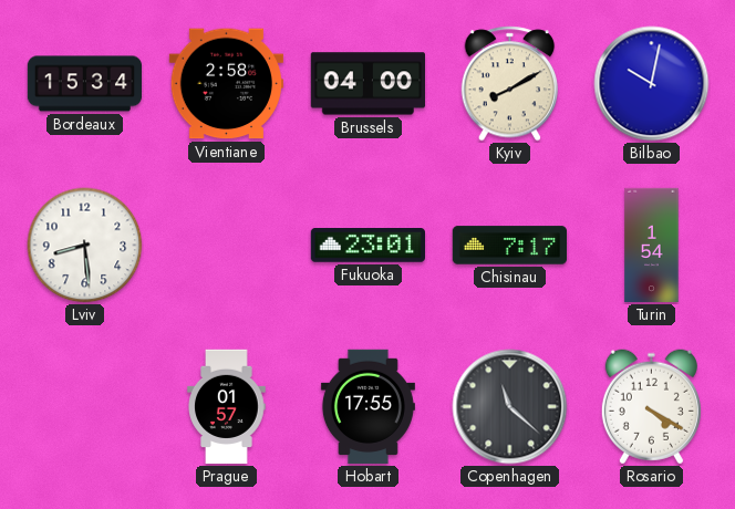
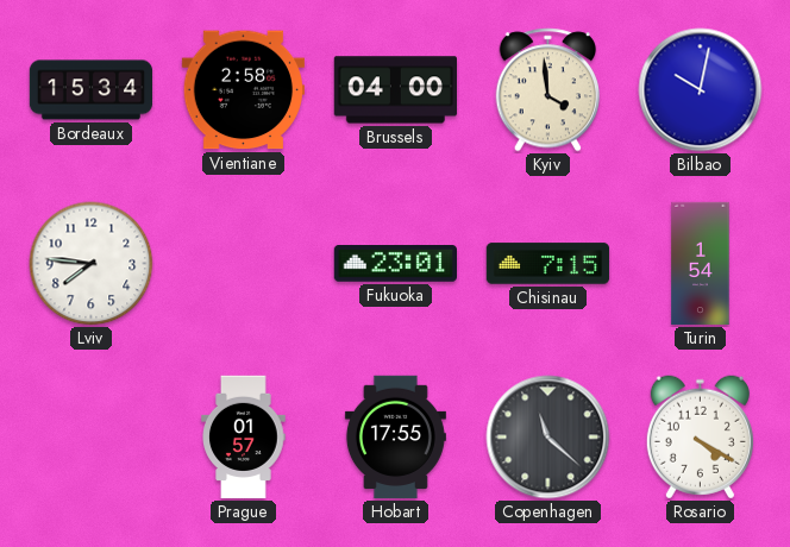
Kyiv: 8:10 -> 3:59 (548, 90)
Lviv: 8:29 -> 7:46 (92, 264)
Chisinau: 7:17 -> 7:15 (548, 264)
